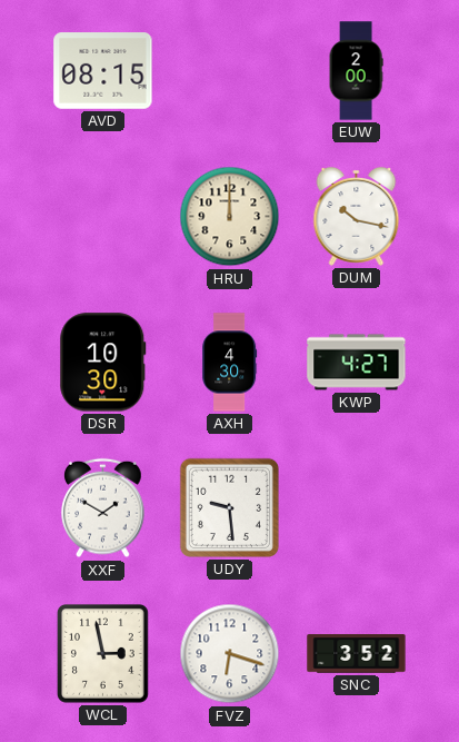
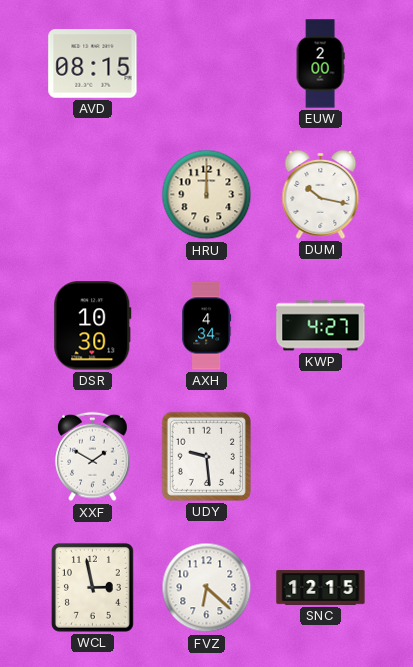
AXH: 4:30 -> 4:34 (207, 326)
FVZ: 6:18 -> 6:22 (207, 588)
SNC: 3:52 -> 12:15 (321, 588)
